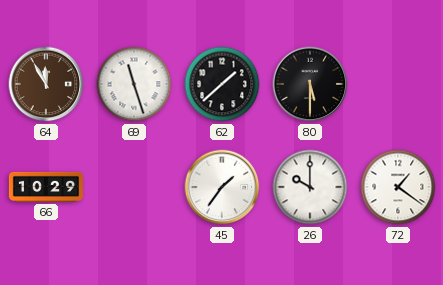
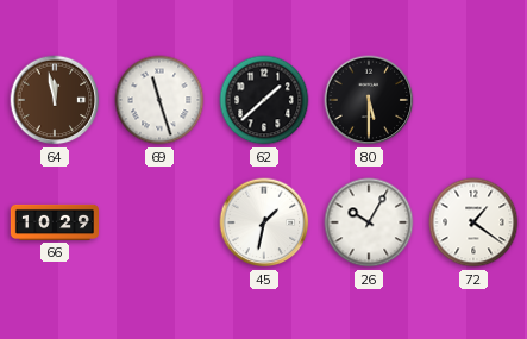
64: 11:55 -> 11:58 (55, 100)
45: 1:36 -> 1:32 (264, 222)
26: 10:00 -> 10:05 (369, 222)
